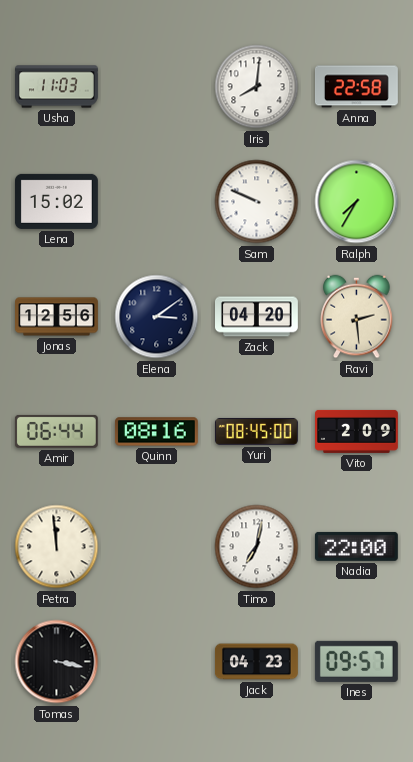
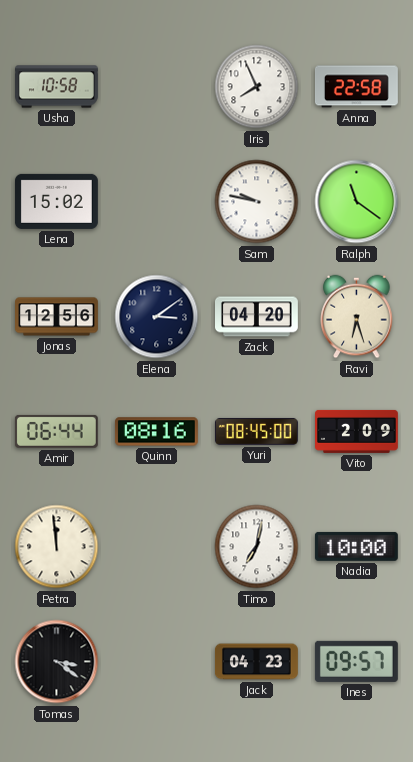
Usha: 11:03 -> 10:58 (57, 87)
Iris: 8:01 -> 7:56 (257, 87)
Sam: 9:49 -> 9:47 (257, 202)
Ralph: 7:35 -> 11:21 (357, 202)
Ravi: 2:29 -> 6:27 (357, 317)
Nadia: 22:00 -> 10:00 (356, 546)
Tomas: 3:17 -> 3:21 (57, 662)
